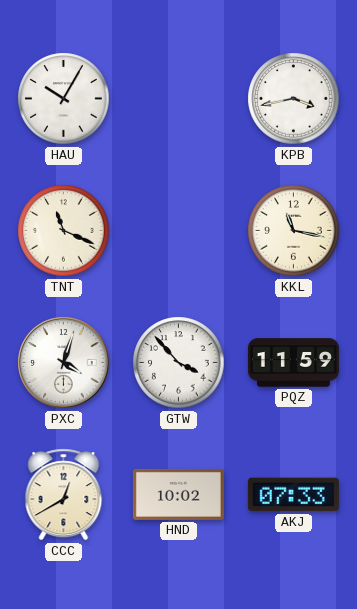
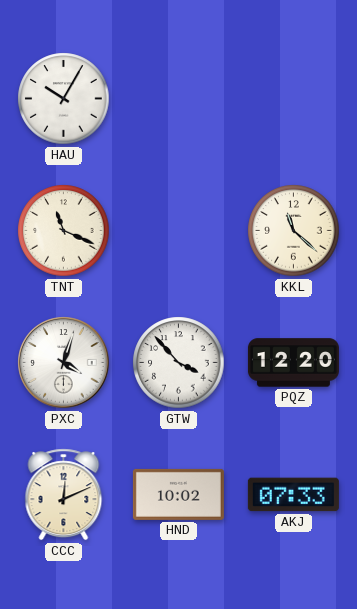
KPB: 3:43 -> none (294, 99)
KKL: 11:17 -> 11:22 (294, 231)
PQZ: 11:59 -> 12:20 (293, 363)
CCC: 12:40 -> 12:11 (64, 495)
